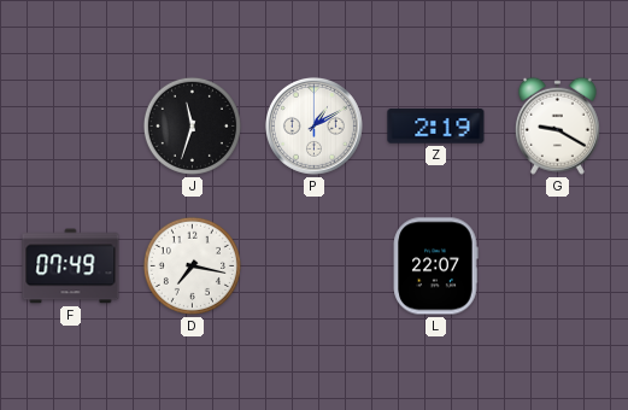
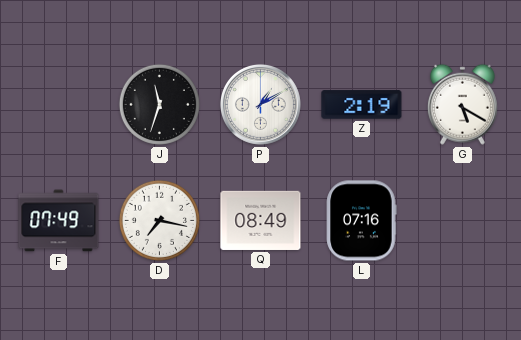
G: 9:20 -> 5:20 (462, 104)
Q: none -> 08:49 (261, 220)
L: 22:07 -> 07:16 (361, 221)
